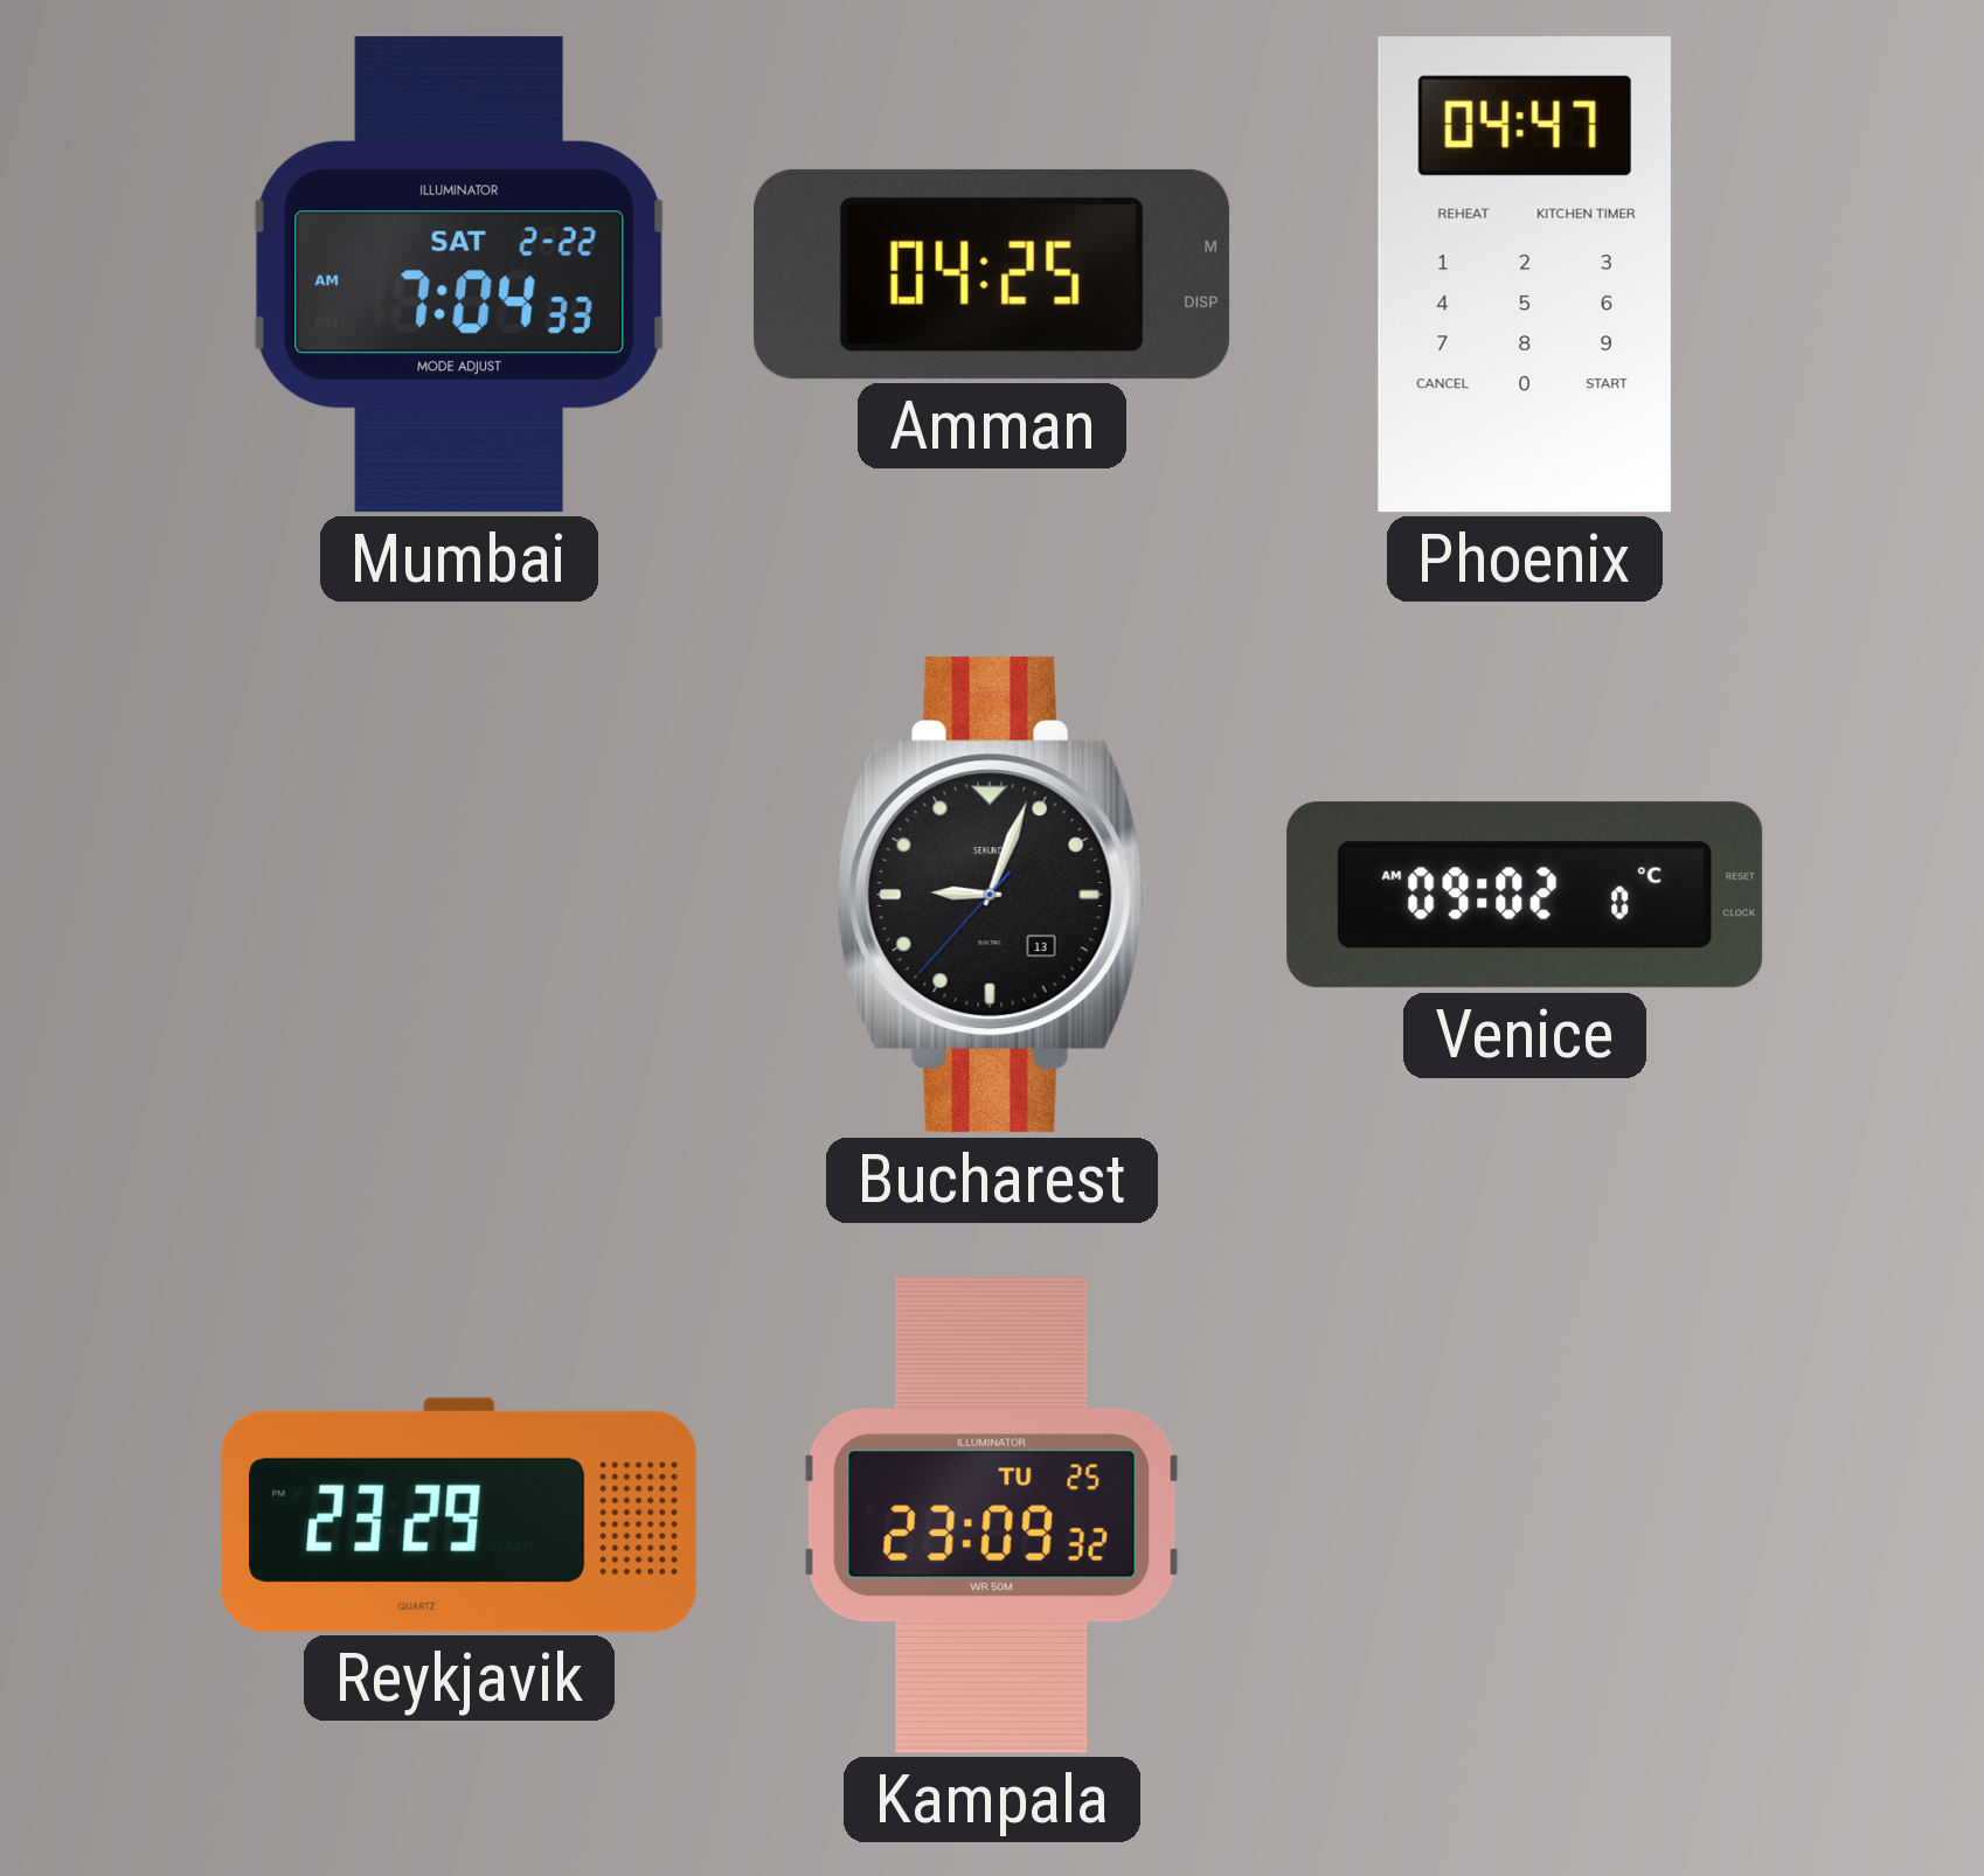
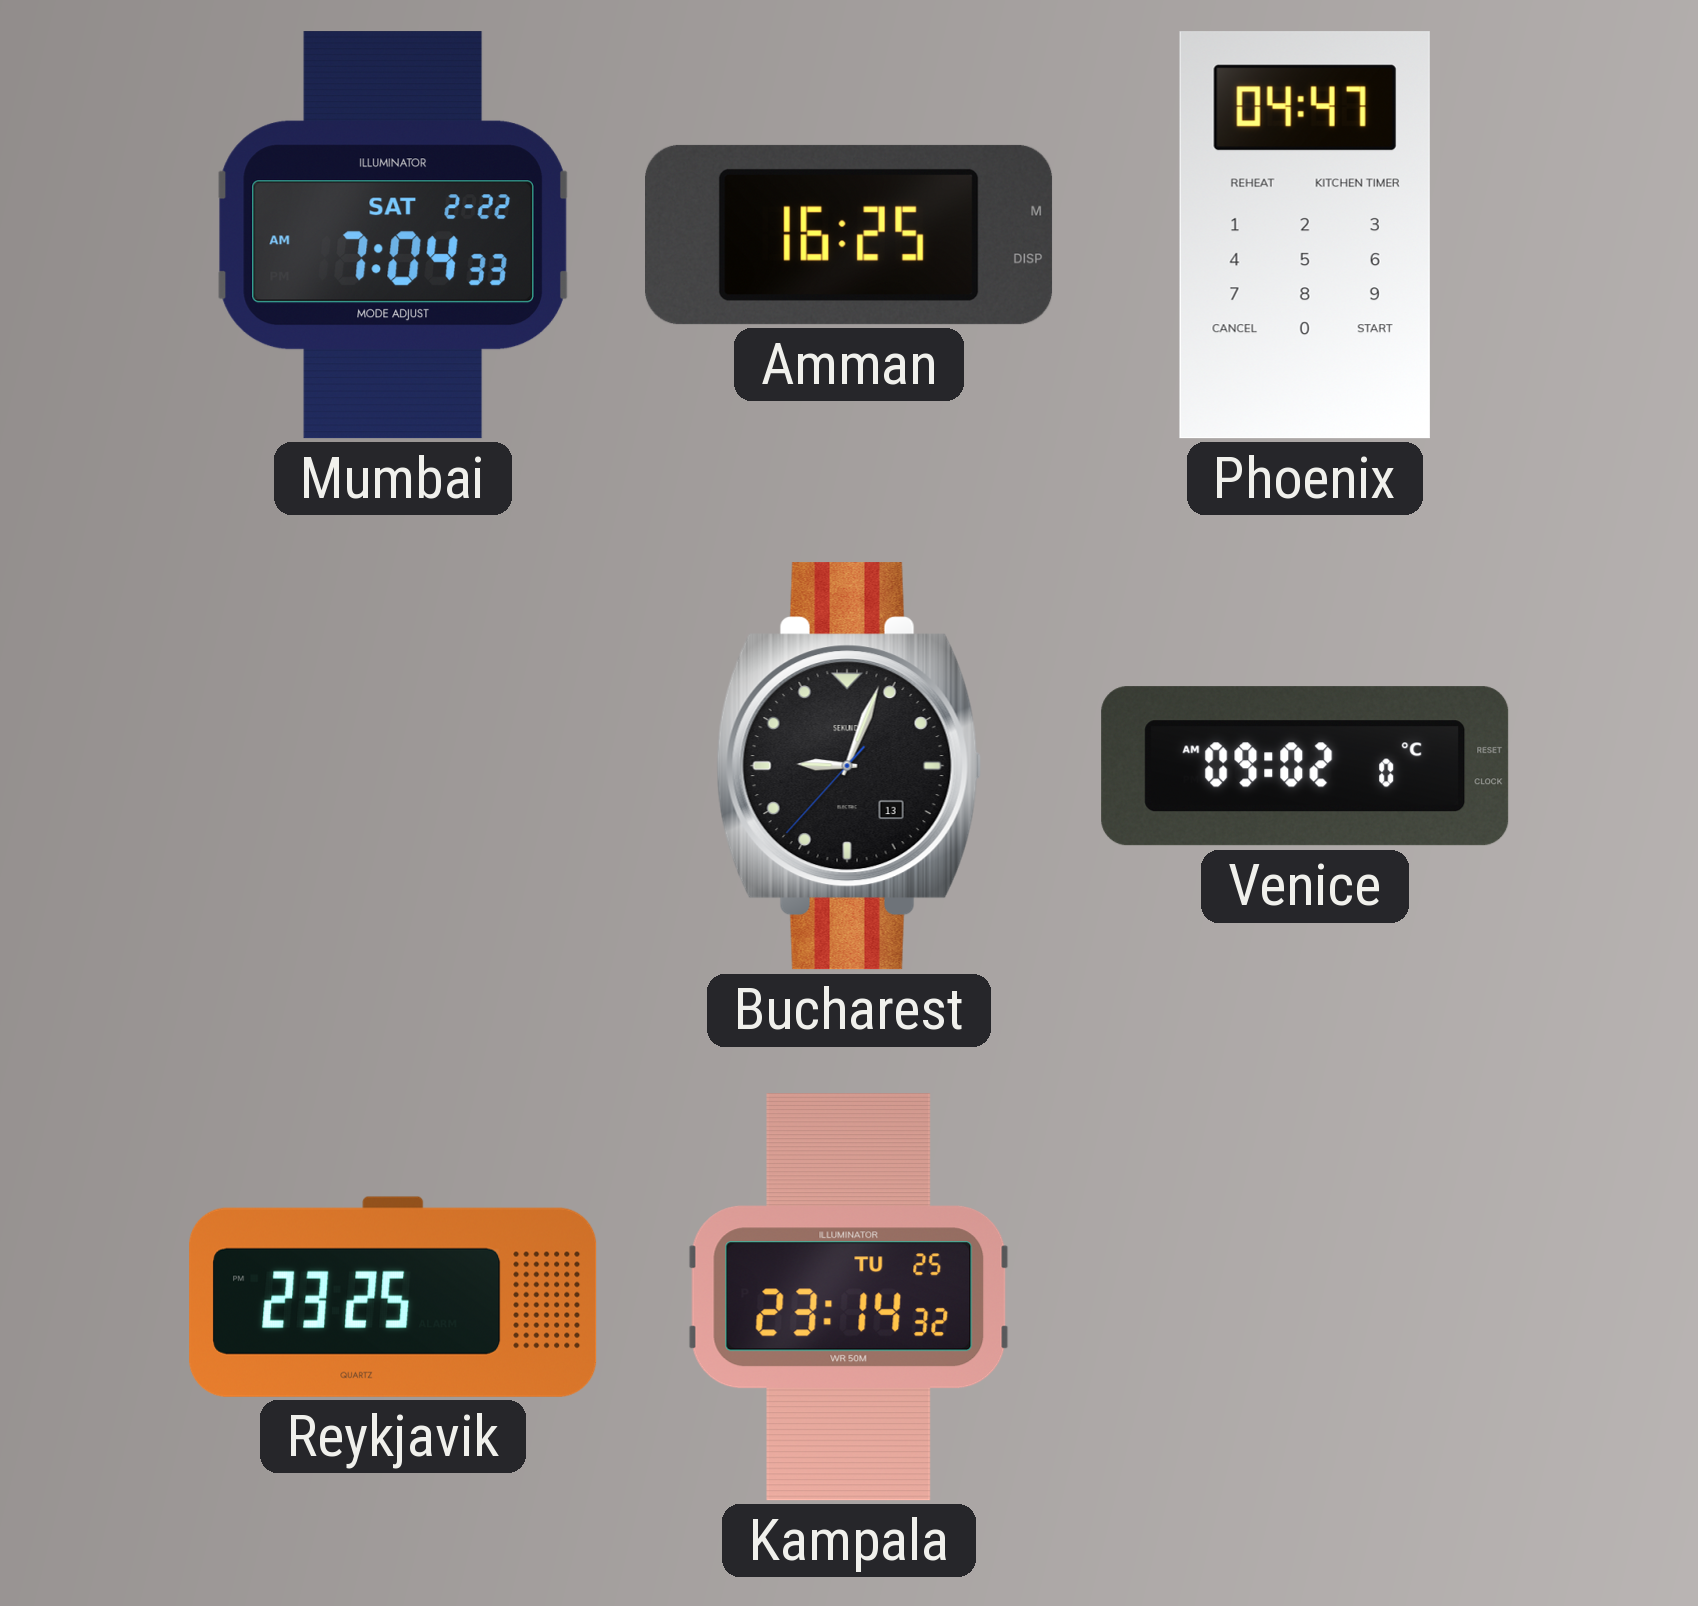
Amman: 04:25 -> 16:25 (850, 235)
Reykjavik: 23:29 -> 23:25 (393, 1297)
Kampala: 23:09 -> 23:14 (849, 1297)
